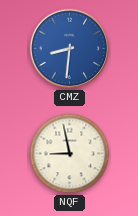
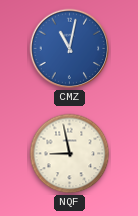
CMZ: 8:31 -> 11:02 (70, 49)
